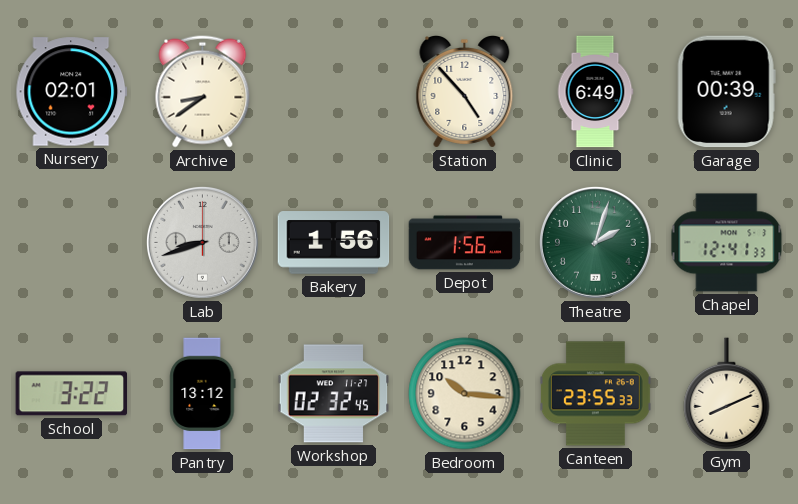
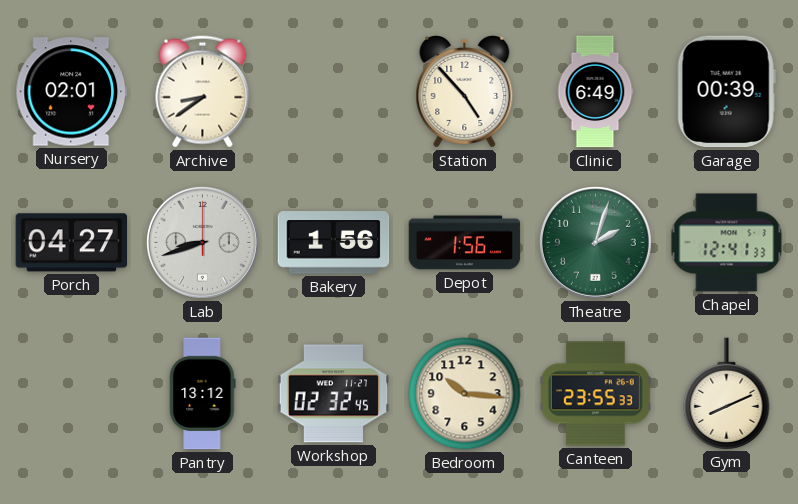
Porch: none -> 04:27 (72, 243)
School: 3:22 -> none (71, 394)
